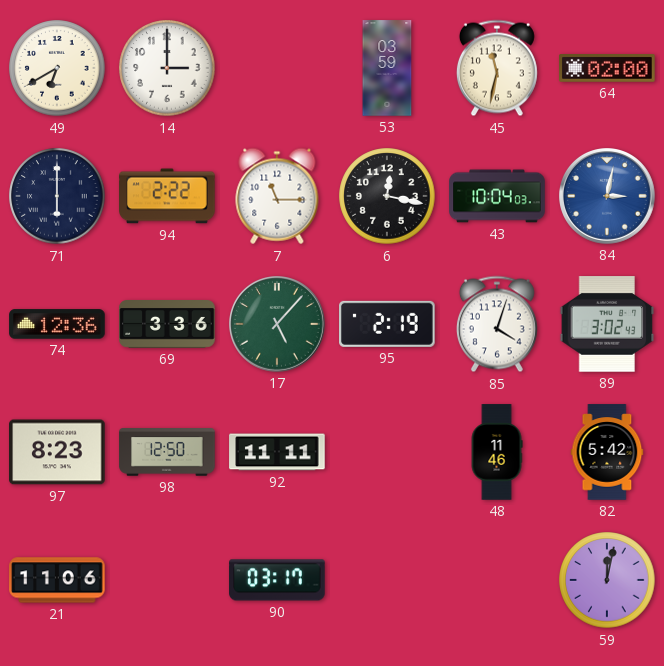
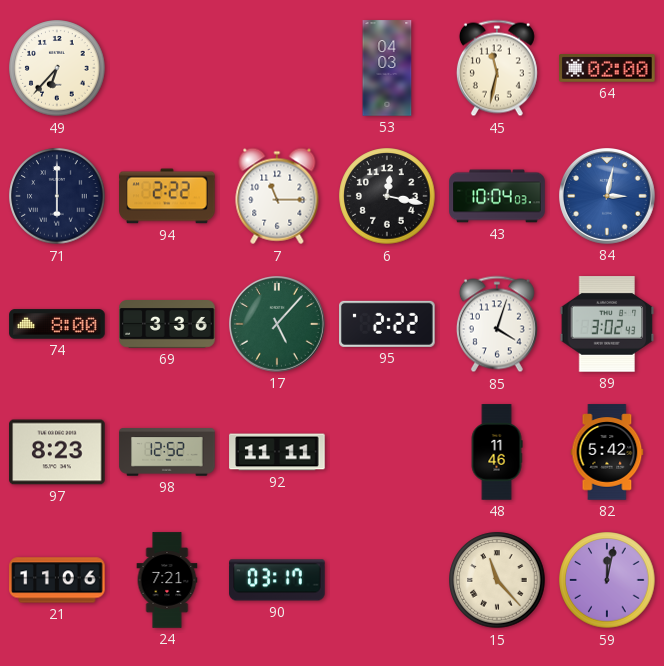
49: 6:40 -> 6:37 (57, 68)
14: 3:00 -> none (167, 68)
53: 03:59 -> 04:03 (387, 68)
74: 12:36 -> 8:00 (57, 324)
95: 2:19 -> 2:22 (387, 324)
98: 12:50 -> 12:52 (167, 452)
24: none -> 7:21 (167, 580)
15: none -> 11:23 (497, 580)
